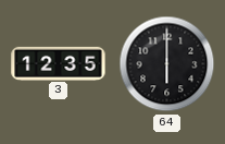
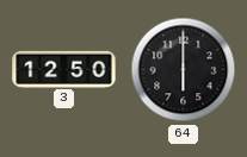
3: 12:35 -> 12:50 (64, 69)
